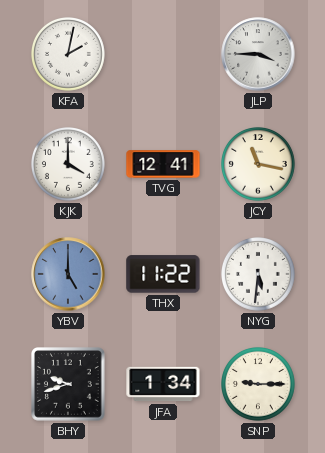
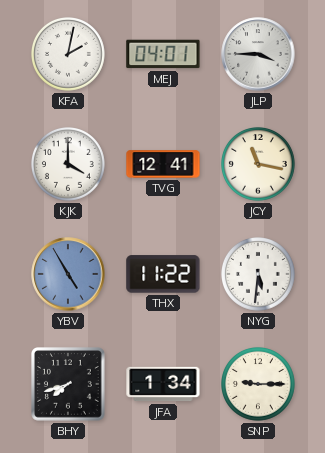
MEJ: none -> 04:01 (163, 54)
YBV: 5:00 -> 4:55 (68, 274)
BHY: 9:42 -> 7:42 (69, 385)
